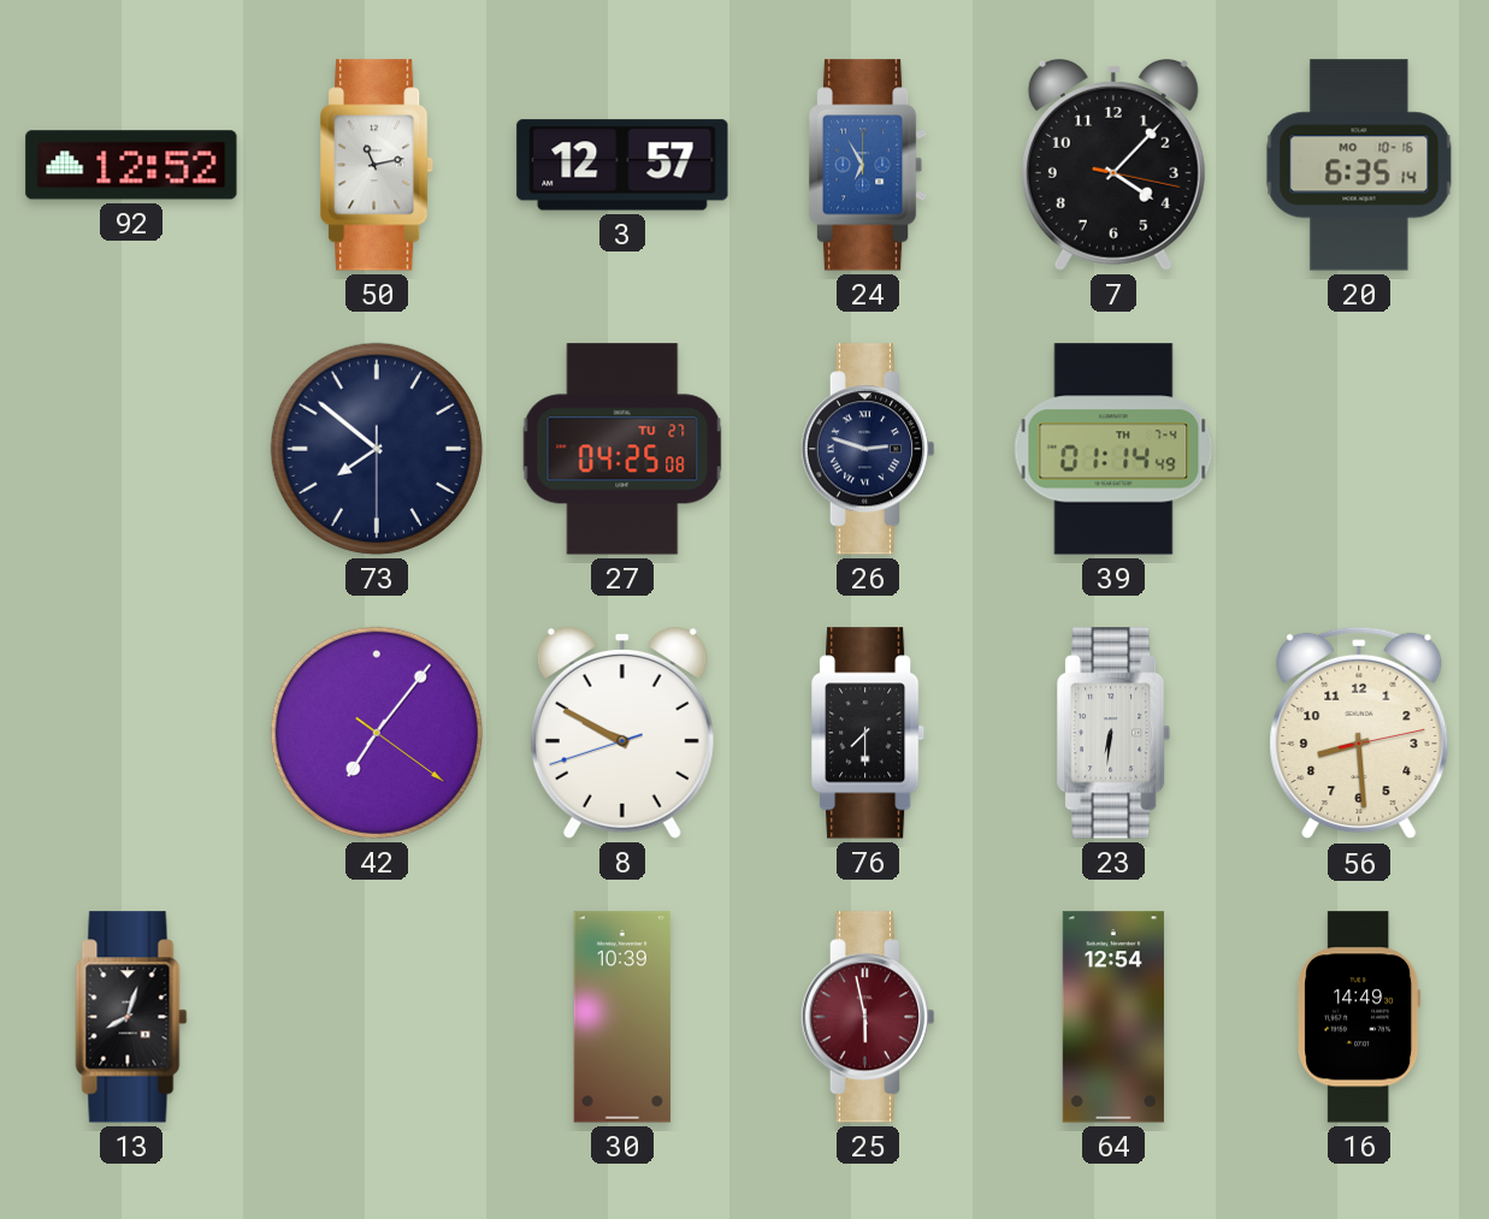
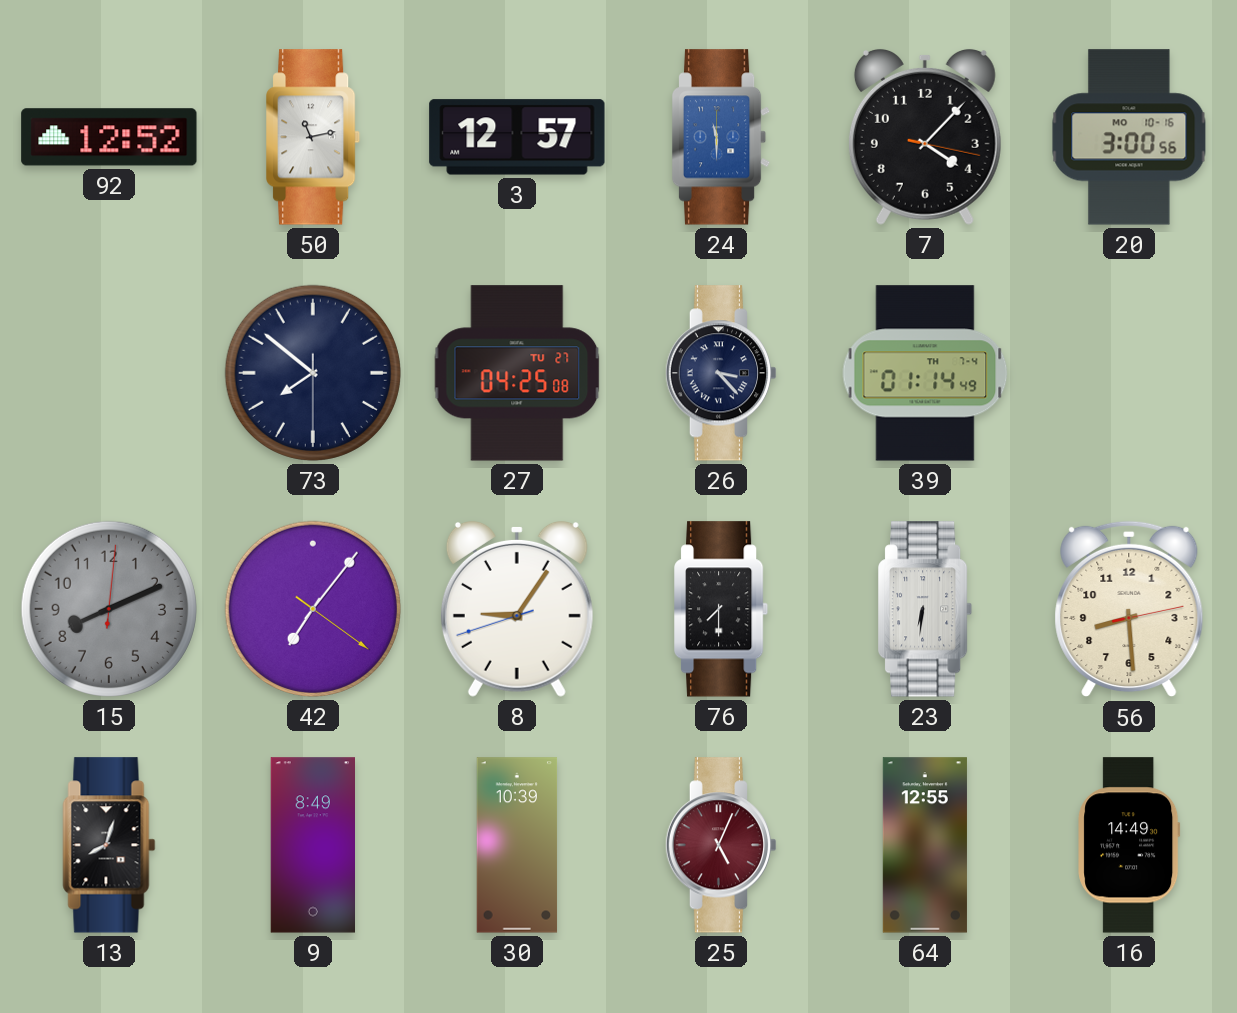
24: 6:55 -> 11:30 (721, 137)
20: 6:35 -> 3:00 (1129, 137)
26: 2:48 -> 3:23 (721, 373)
15: none -> 8:11 (109, 609)
8: 9:49 -> 9:05 (517, 609)
9: none -> 8:49 (313, 845)
25: 5:58 -> 5:04 (721, 845)
64: 12:54 -> 12:55 (925, 845)
